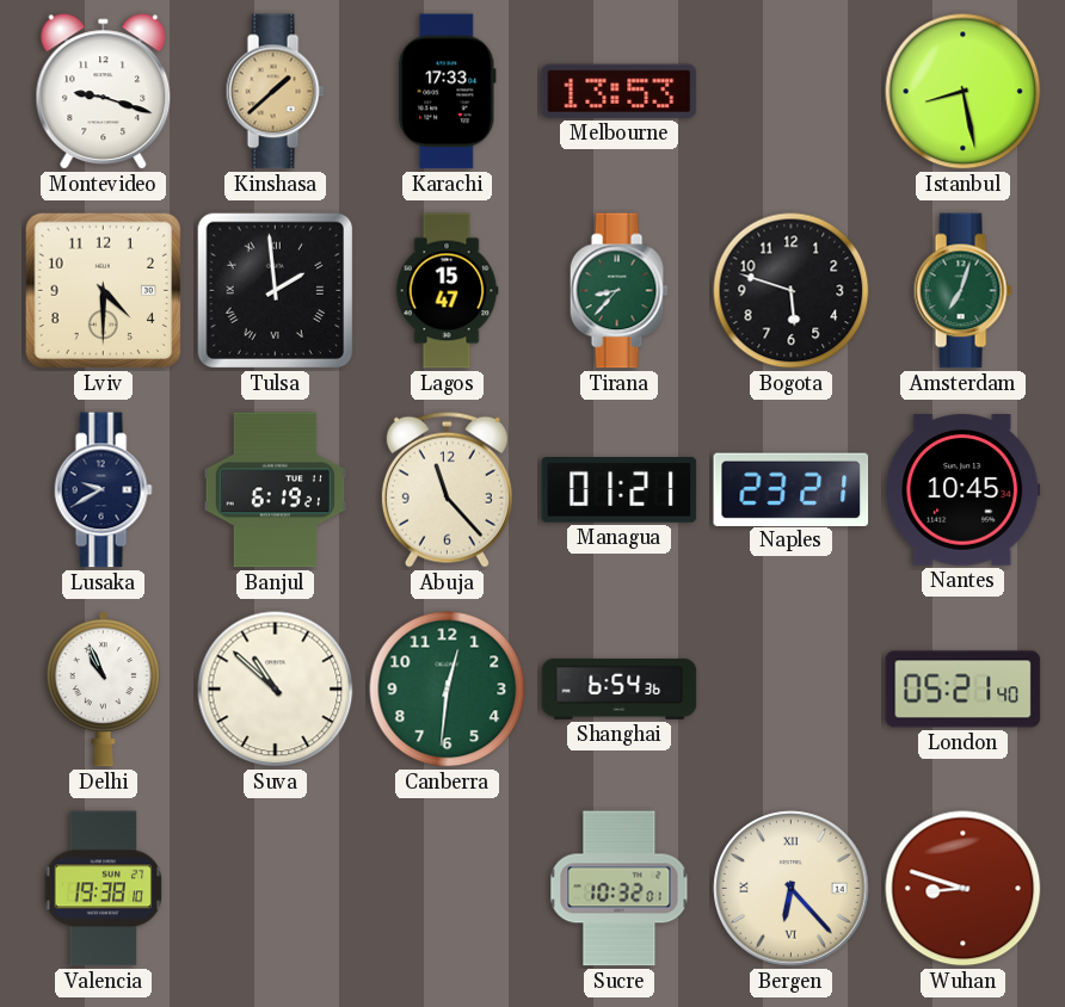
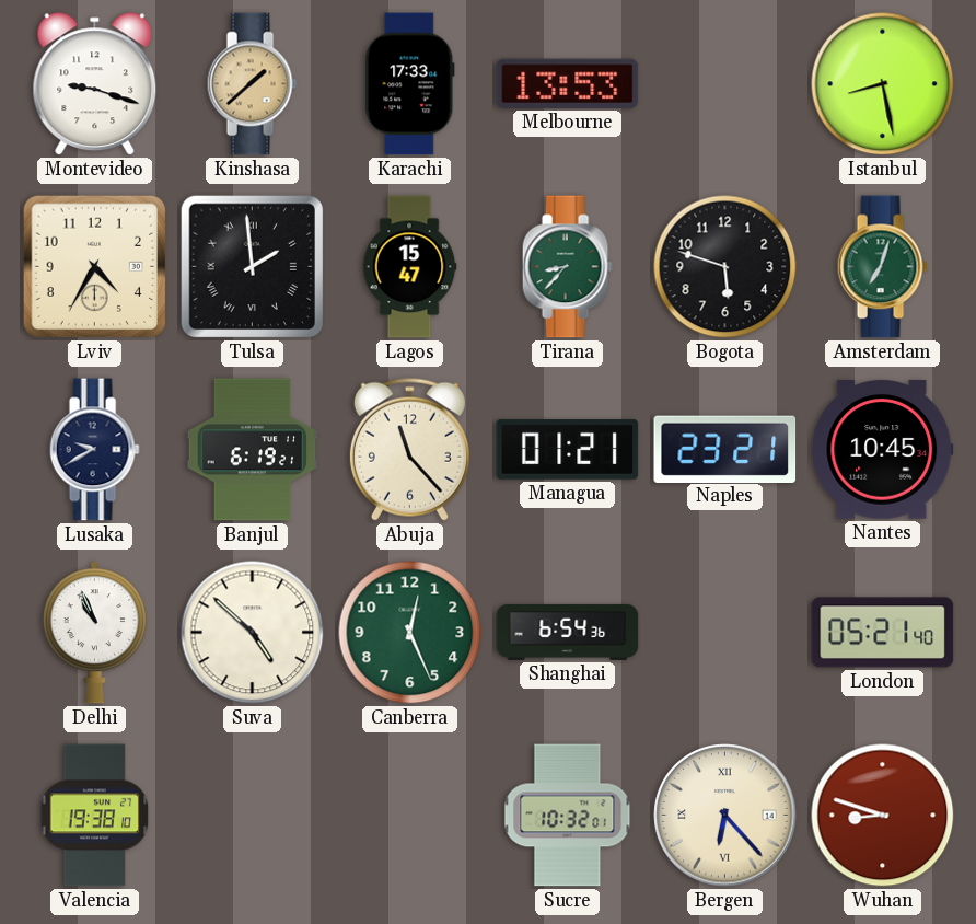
Lviv: 4:30 -> 4:35 (95, 267)
Suva: 10:52 -> 4:52 (253, 633)
Canberra: 12:31 -> 12:26 (410, 633)
